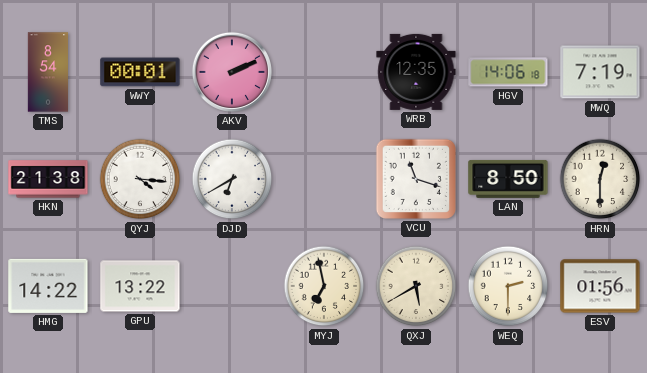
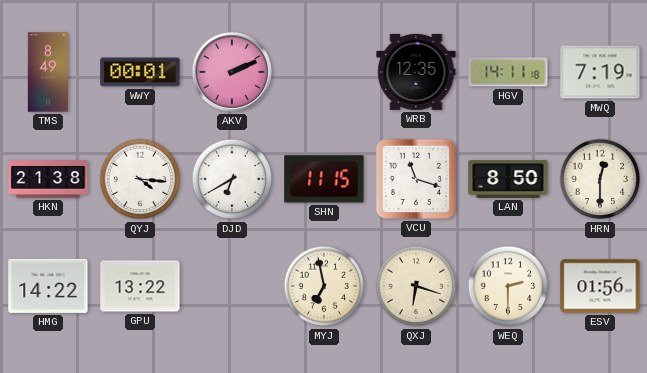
TMS: 8:54 -> 8:49 (48, 72)
HGV: 14:06 -> 14:11 (508, 72)
SHN: none -> 11:15 (324, 179)
QXJ: 5:40 -> 6:18 (416, 286)
